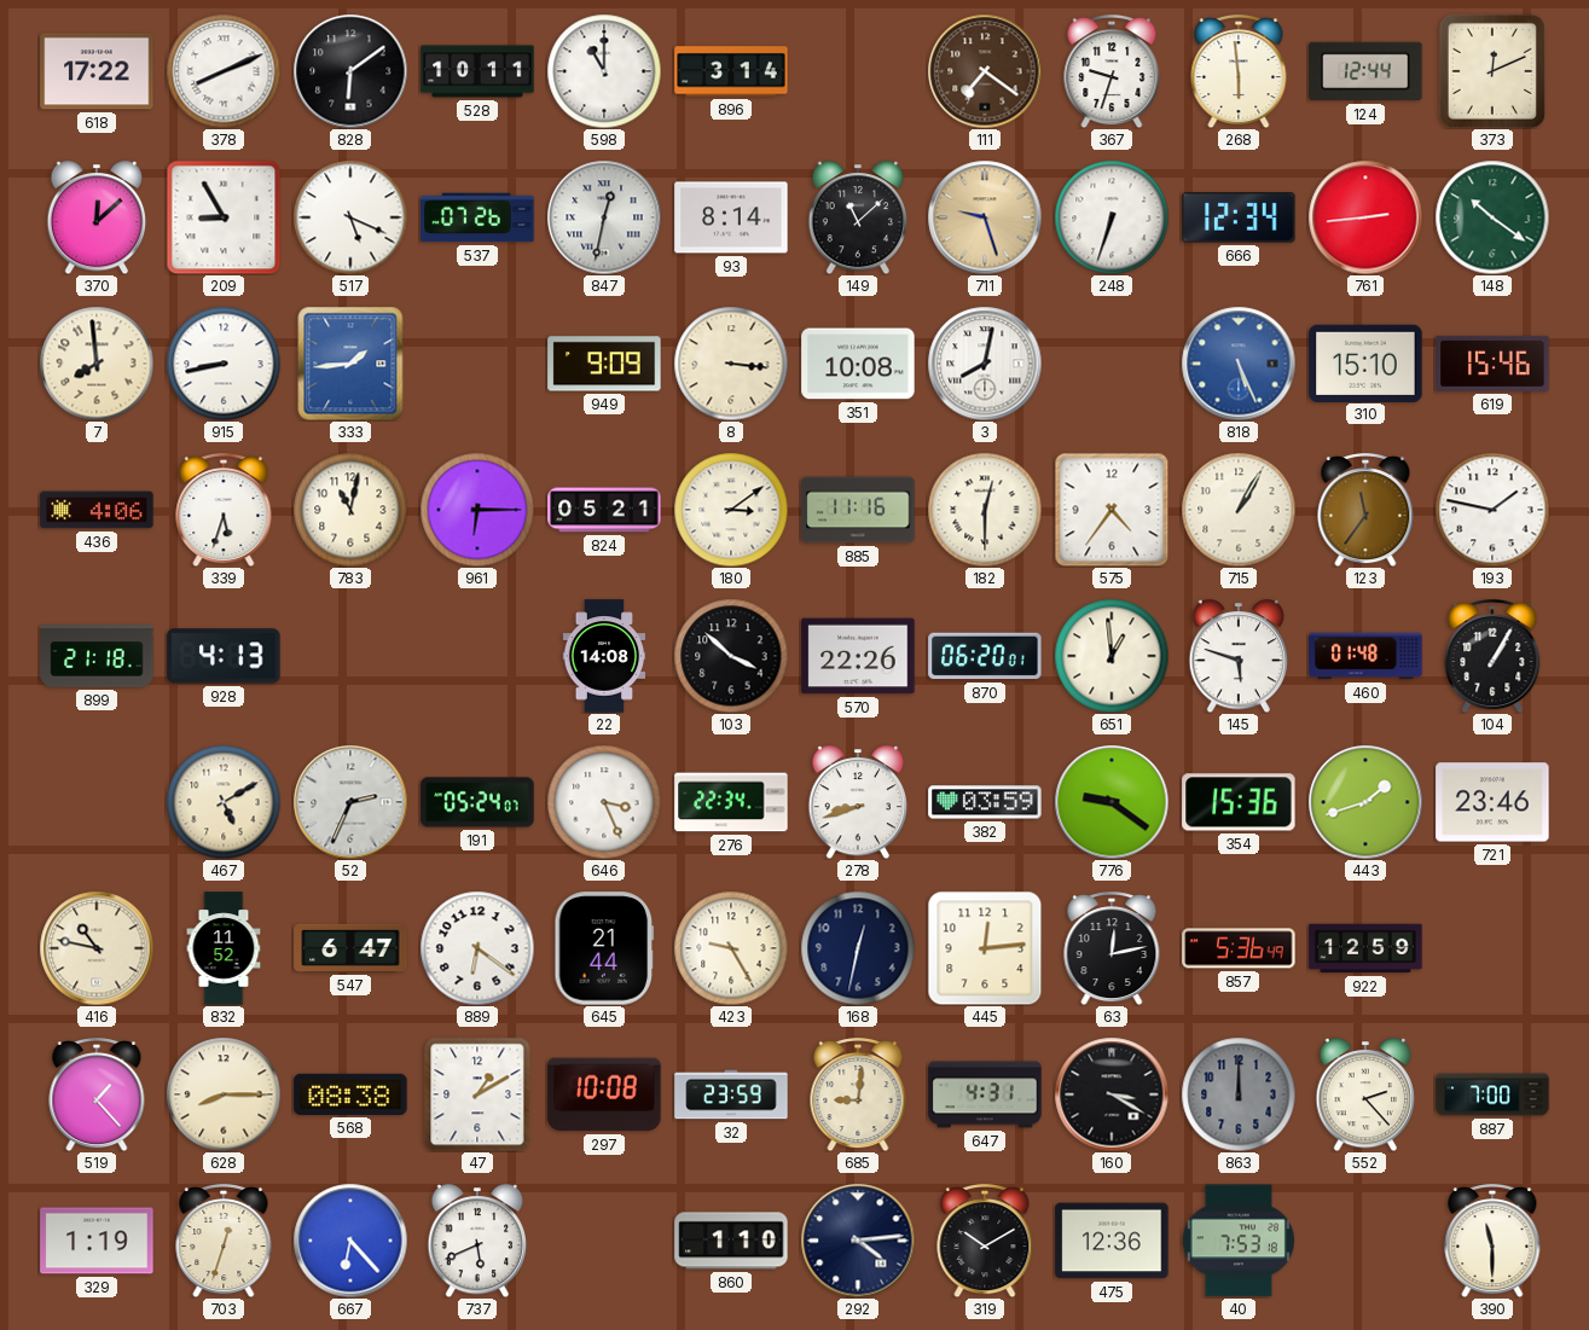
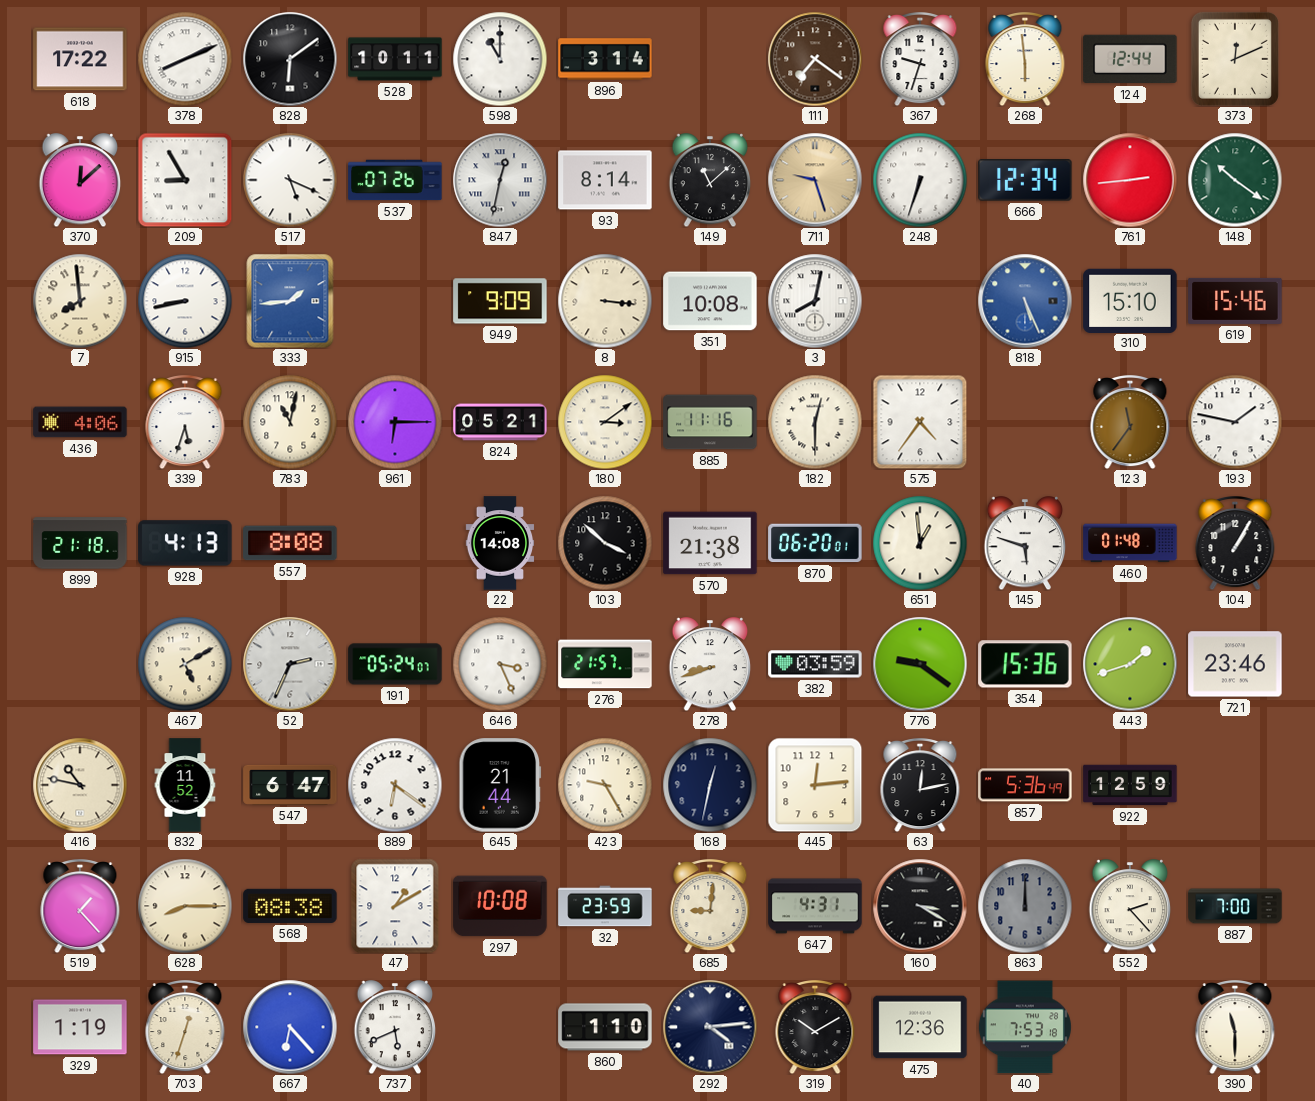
715: 1:05 -> none (1239, 510)
557: none -> 8:08 (290, 543)
570: 22:26 -> 21:38 (710, 543)
276: 22:34 -> 21:57 (605, 664)
